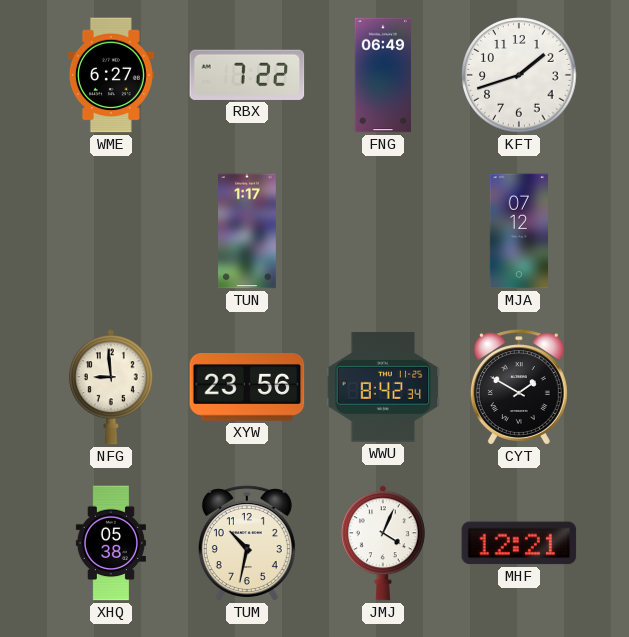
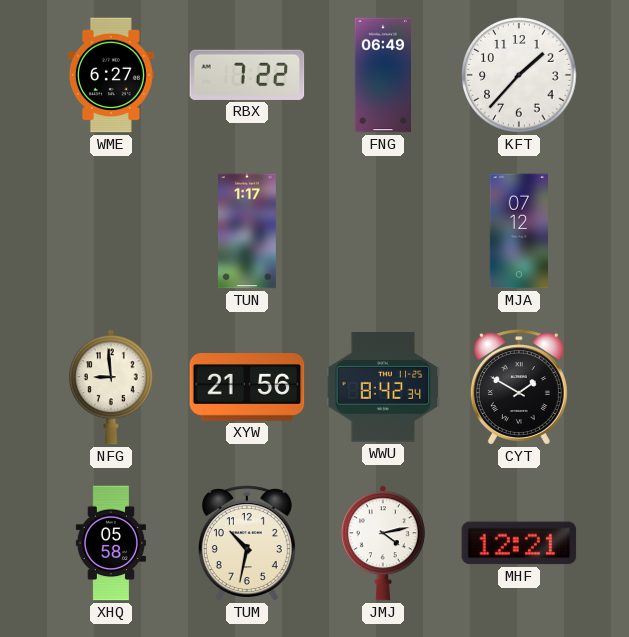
KFT: 1:42 -> 1:37 (519, 75)
XYW: 23:56 -> 21:56 (247, 388)
XHQ: 05:38 -> 05:58 (111, 543)
JMJ: 4:04 -> 4:13 (383, 543)
